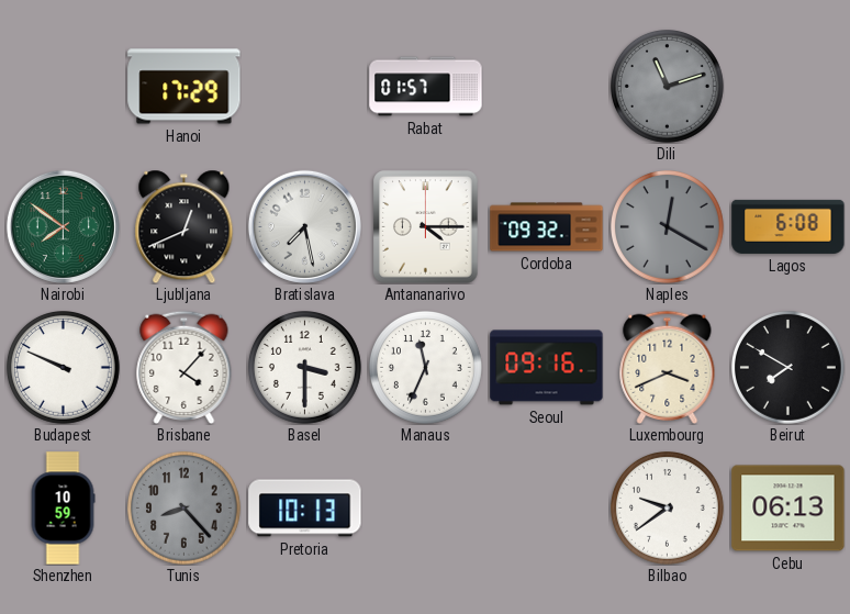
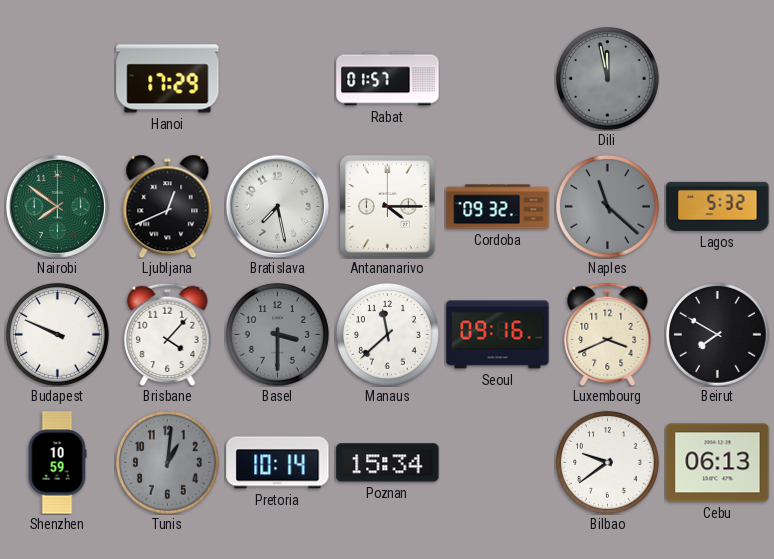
Dili: 11:12 -> 11:58 (608, 79)
Naples: 12:20 -> 11:22 (608, 207)
Lagos: 6:08 -> 5:32 (718, 206)
Basel dial: white -> grey (278, 335)
Manaus: 11:34 -> 11:38 (388, 335)
Tunis: 8:23 -> 1:01 (168, 463)
Pretoria: 10:13 -> 10:14 (278, 463)
Poznan: none -> 15:34 (388, 463)
